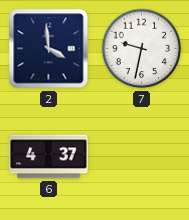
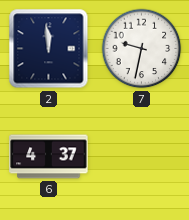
2: 3:59 -> 11:59 (49, 49)
